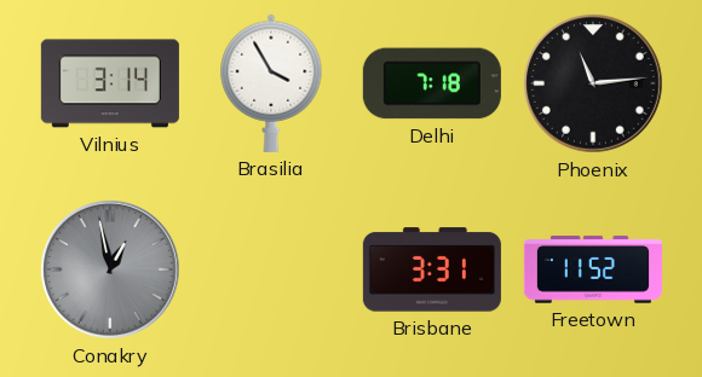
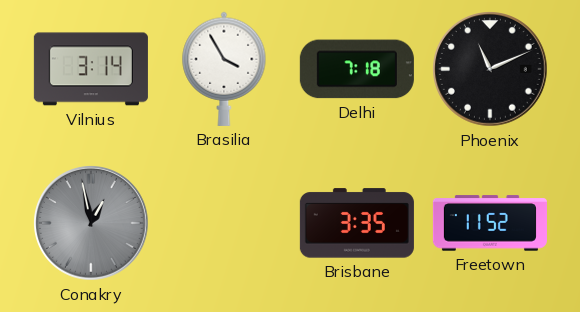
Phoenix: 11:14 -> 11:11 (491, 70)
Brisbane: 3:31 -> 3:35 (357, 223)
